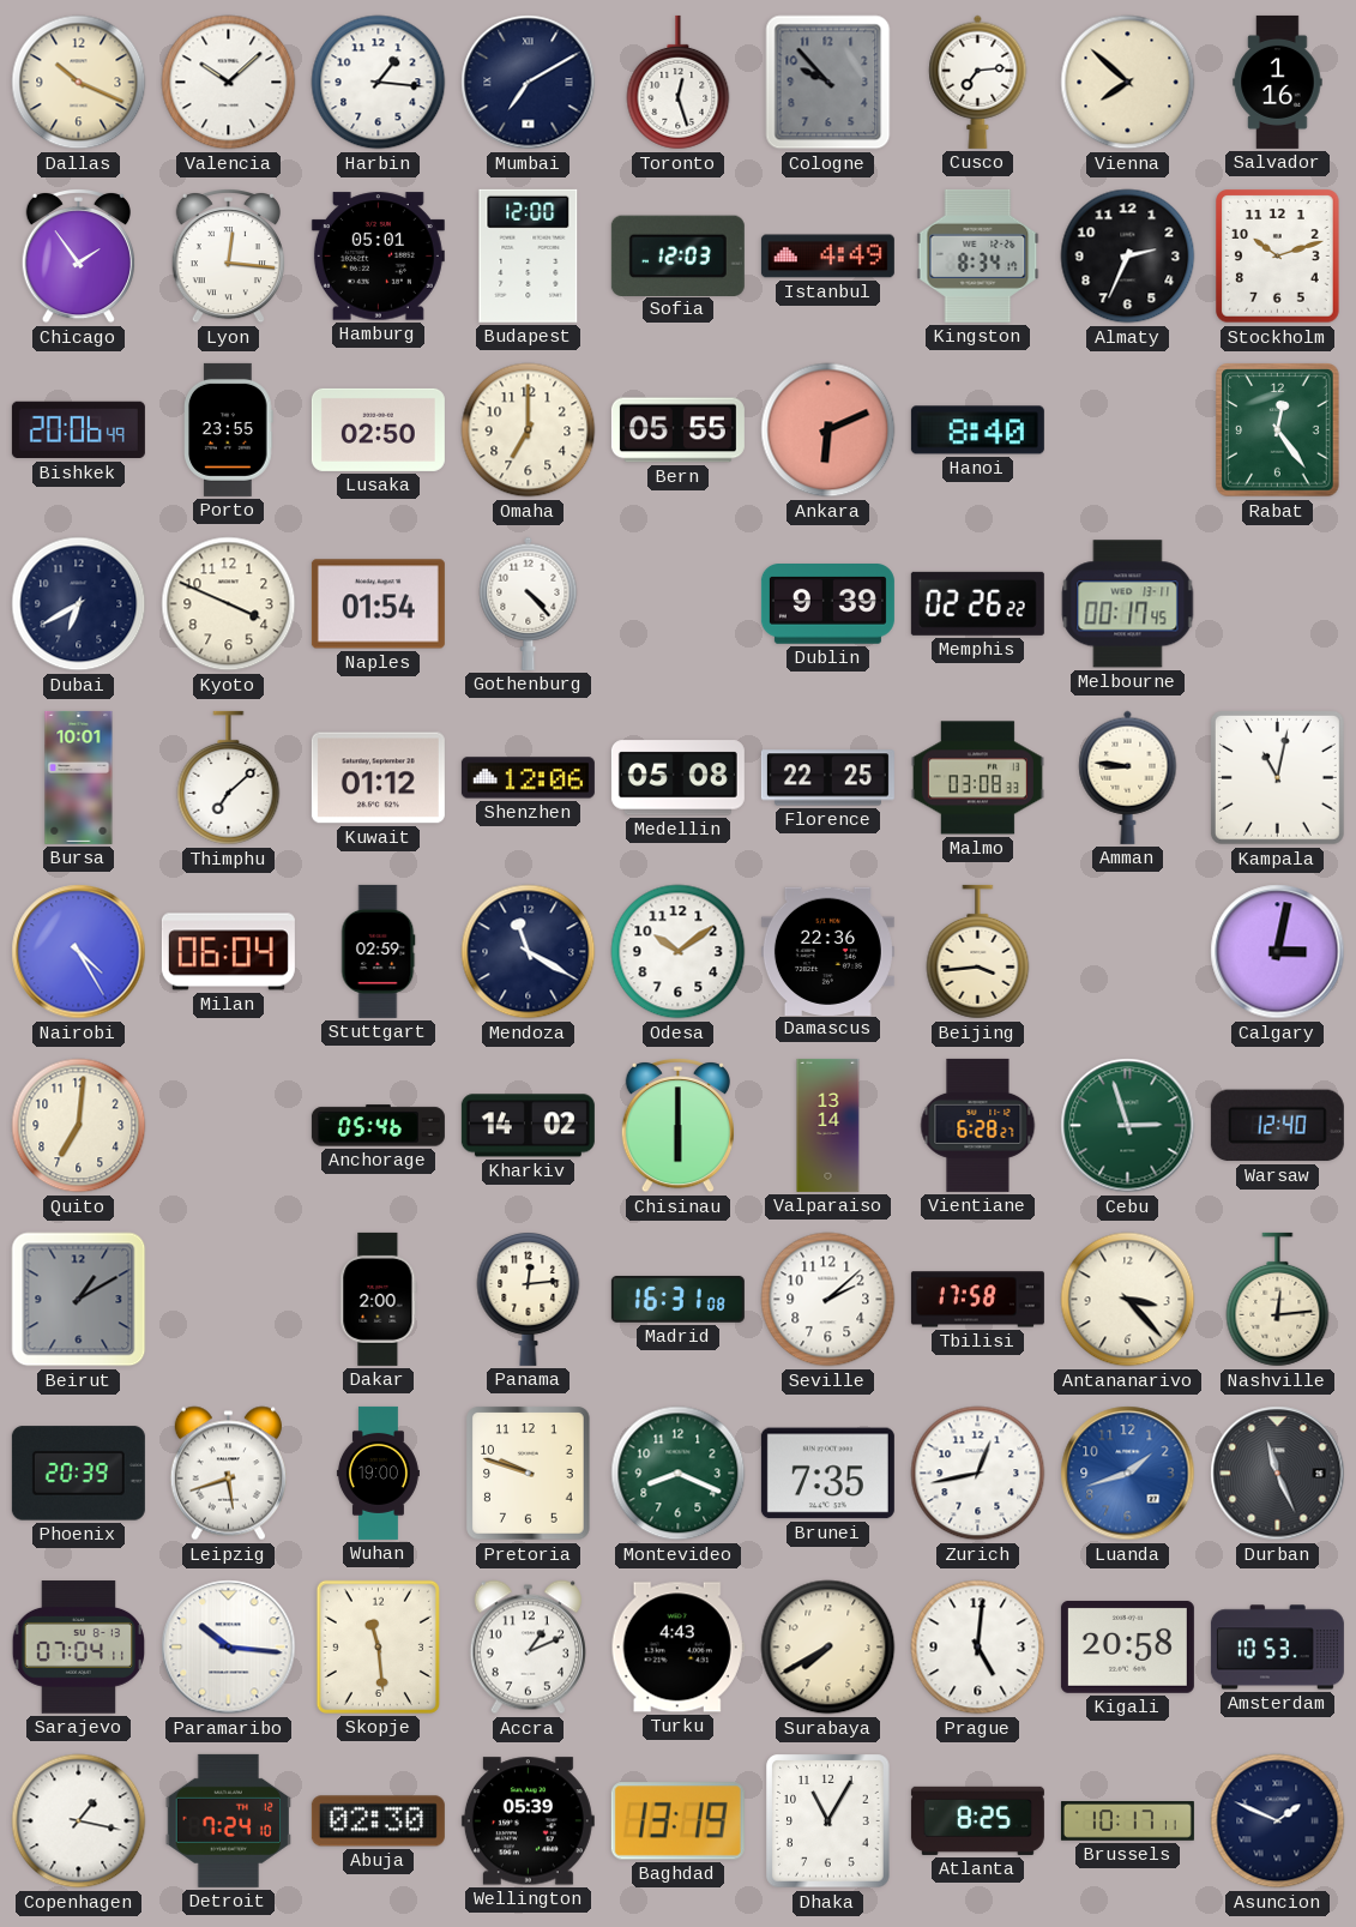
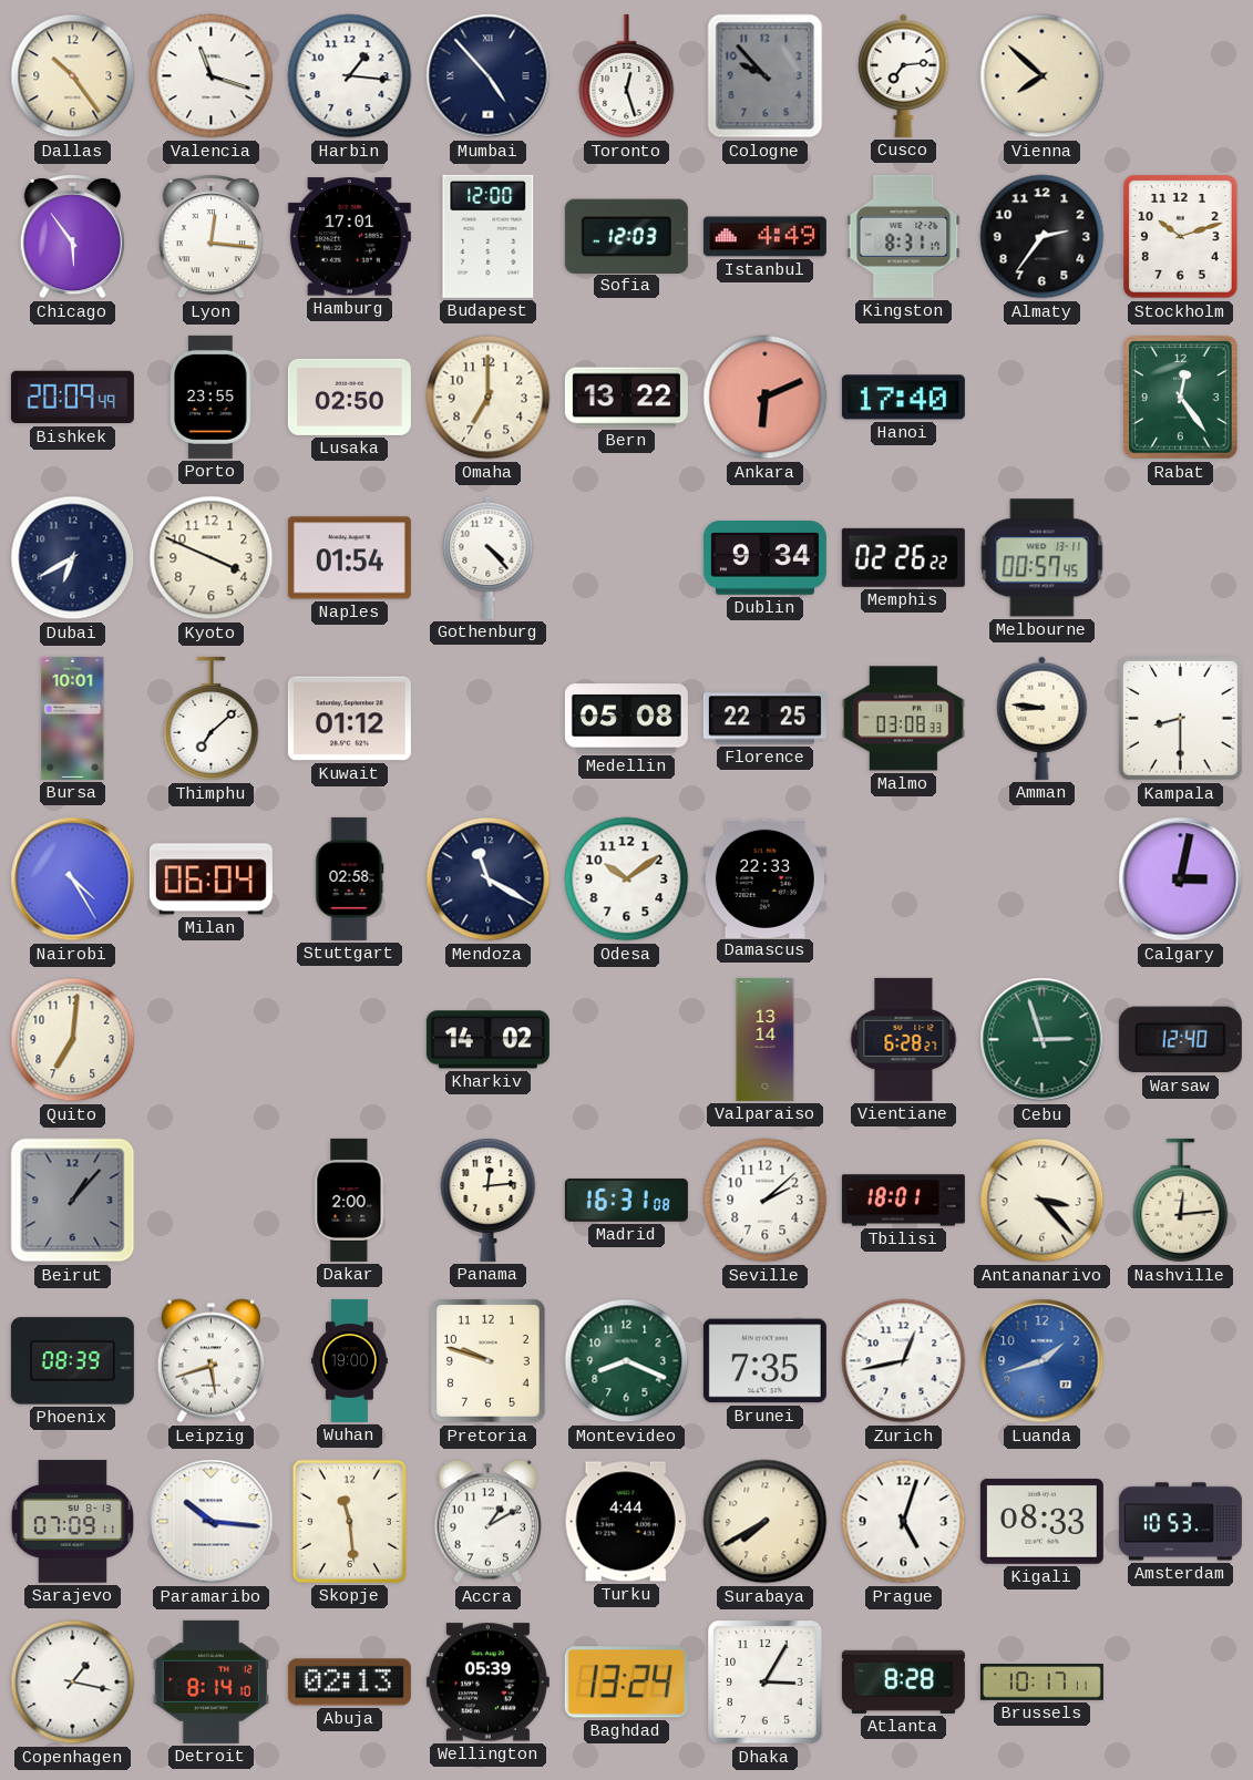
Dallas: 10:19 -> 10:24 (73, 76)
Valencia: 10:08 -> 11:18 (212, 76)
Mumbai: 7:10 -> 4:53 (489, 76)
Salvador: 1:16 -> none (1278, 82)
Chicago: 1:54 -> 5:54 (72, 236)
Hamburg: 05:01 -> 17:01 (349, 237)
Kingston: 8:34 -> 8:31 (904, 236)
Almaty: 2:34 -> 2:36 (1043, 237)
Bishkek: 20:06 -> 20:09 (72, 398)
Bern: 05:55 -> 13:22 (626, 398)
Hanoi: 8:40 -> 17:40 (903, 398)
Dublin: 9:39 -> 9:34 (764, 558)
Melbourne: 00:17 -> 00:57 (1043, 558)
Shenzhen: 12:06 -> none (528, 778)
Kampala: 11:02 -> 8:30 (1180, 718)
Stuttgart: 02:59 -> 02:58 (349, 878)
Damascus: 22:36 -> 22:33 (764, 878)
Beijing: 3:44 -> none (978, 952)
Anchorage: 05:46 -> none (378, 1126)
Chisinau: 6:00 -> none (677, 1125)
Beirut: 1:10 -> 1:07 (73, 1201)
Tbilisi: 17:58 -> 18:01 (903, 1201)
Phoenix: 20:39 -> 08:39 (72, 1361)
Durban: 11:26 -> none (1278, 1474)
Sarajevo: 07:04 -> 07:09 (73, 1522)
Accra: 1:11 -> 1:10 (487, 1522)
Turku: 4:43 -> 4:44 (626, 1522)
Prague: 5:01 -> 5:03 (904, 1522)
Kigali: 20:58 -> 08:33 (1041, 1521)
Detroit: 7:24 -> 8:14 (210, 1681)
Abuja: 02:30 -> 02:13 (349, 1683)
Baghdad: 13:19 -> 13:24 (626, 1683)
Dhaka: 11:05 -> 3:05 (766, 1683)
Atlanta: 8:25 -> 8:28 (903, 1681)
Asuncion: 1:49 -> none (1278, 1821)
